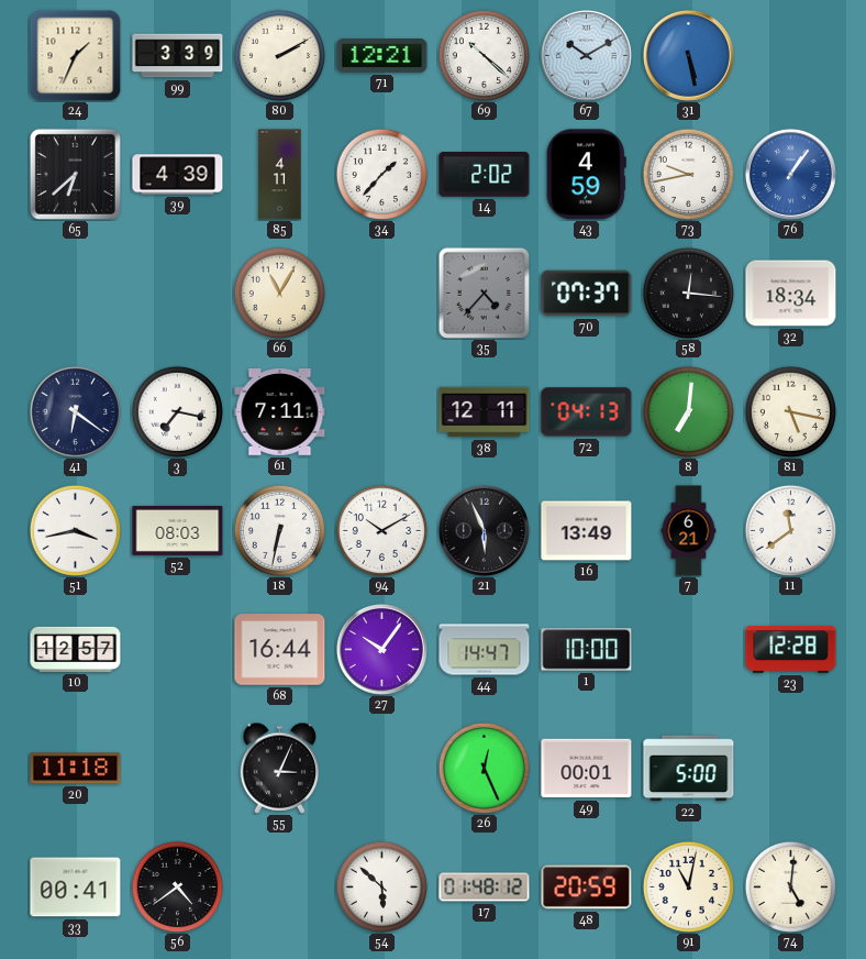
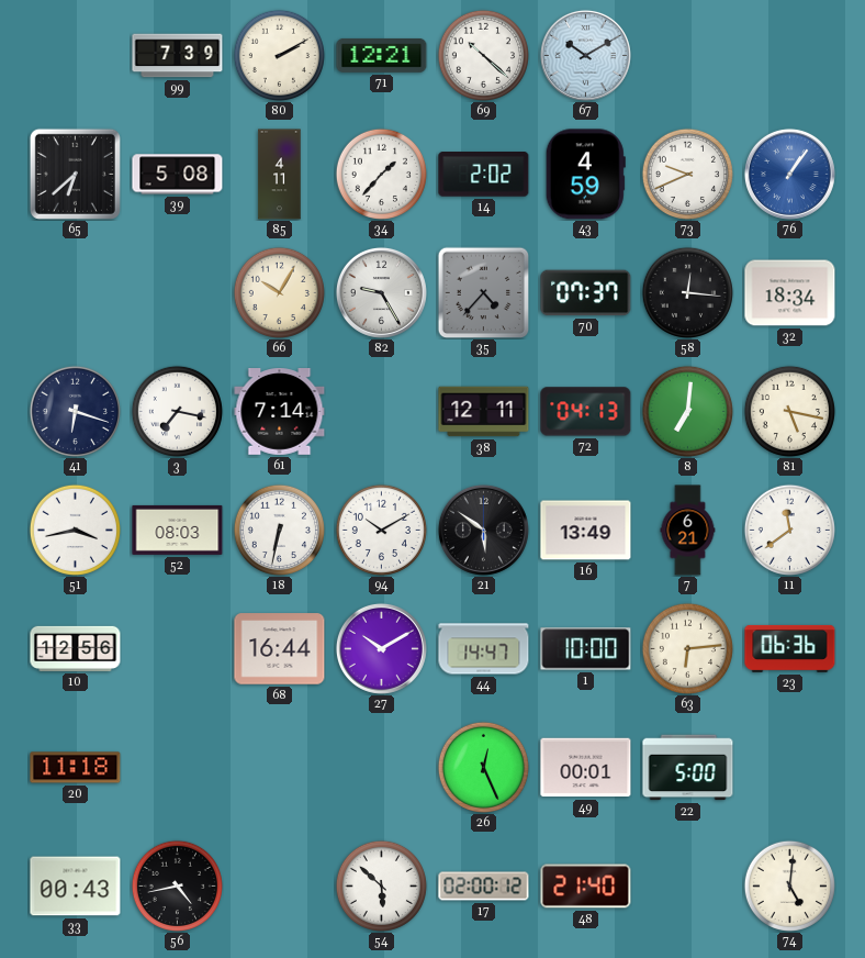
24: 1:34 -> none (75, 55)
99: 3:39 -> 7:39 (178, 56)
31: 5:28 -> none (688, 55)
39: 4:39 -> 5:08 (178, 175)
73: 9:43 -> 9:41 (687, 174)
66: 11:05 -> 10:05 (279, 292)
82: none -> 9:25 (381, 292)
41: 6:21 -> 6:18 (75, 411)
61: 7:11 -> 7:14 (280, 412)
21: 5:56 -> 5:51 (483, 530)
10: 12:57 -> 12:56 (76, 648)
27: 10:06 -> 10:10 (381, 648)
63: none -> 6:14 (687, 648)
23: 12:28 -> 06:36 (790, 648)
55: 3:04 -> none (280, 768)
33: 00:41 -> 00:43 (76, 887)
56: 4:39 -> 4:43 (177, 885)
17: 01:48 -> 02:00 (484, 887)
48: 20:59 -> 21:40 (586, 887)
91: 11:02 -> none (688, 886)
